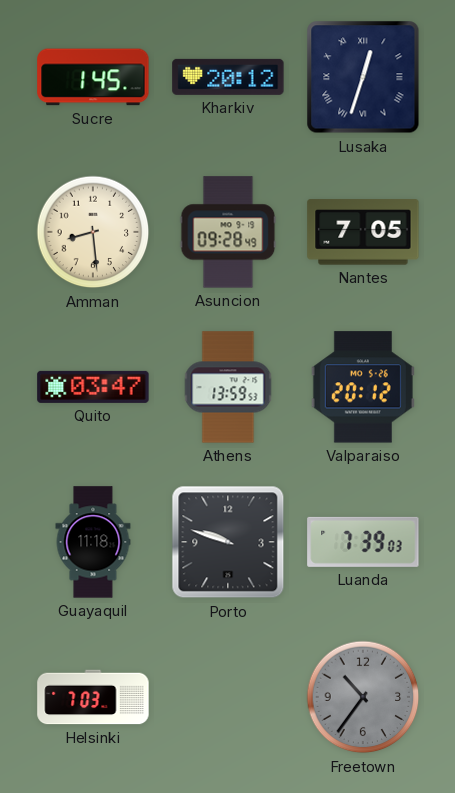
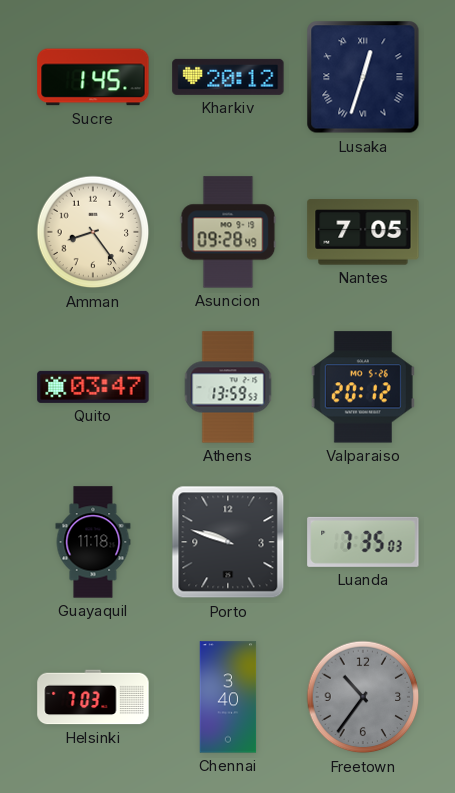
Amman: 8:29 -> 8:24 (93, 232)
Luanda: 7:39 -> 7:35 (363, 542)
Chennai: none -> 3:40 (228, 697)
